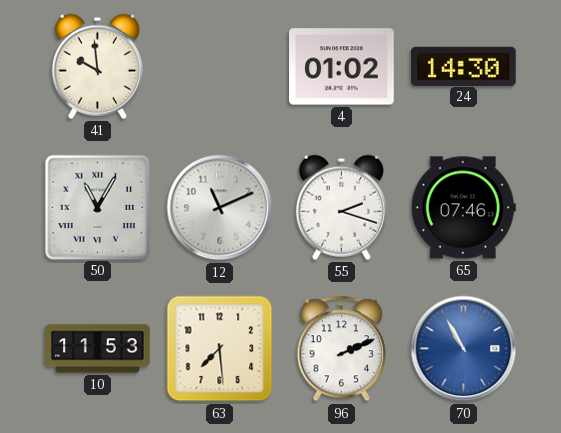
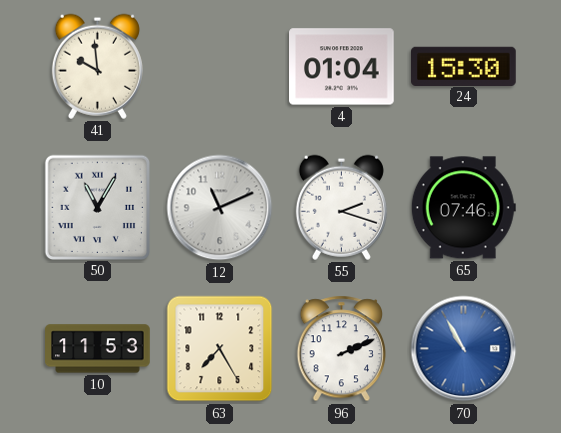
4: 01:02 -> 01:04 (342, 67)
24: 14:30 -> 15:30 (464, 66)
63: 7:29 -> 7:25 (220, 349)
